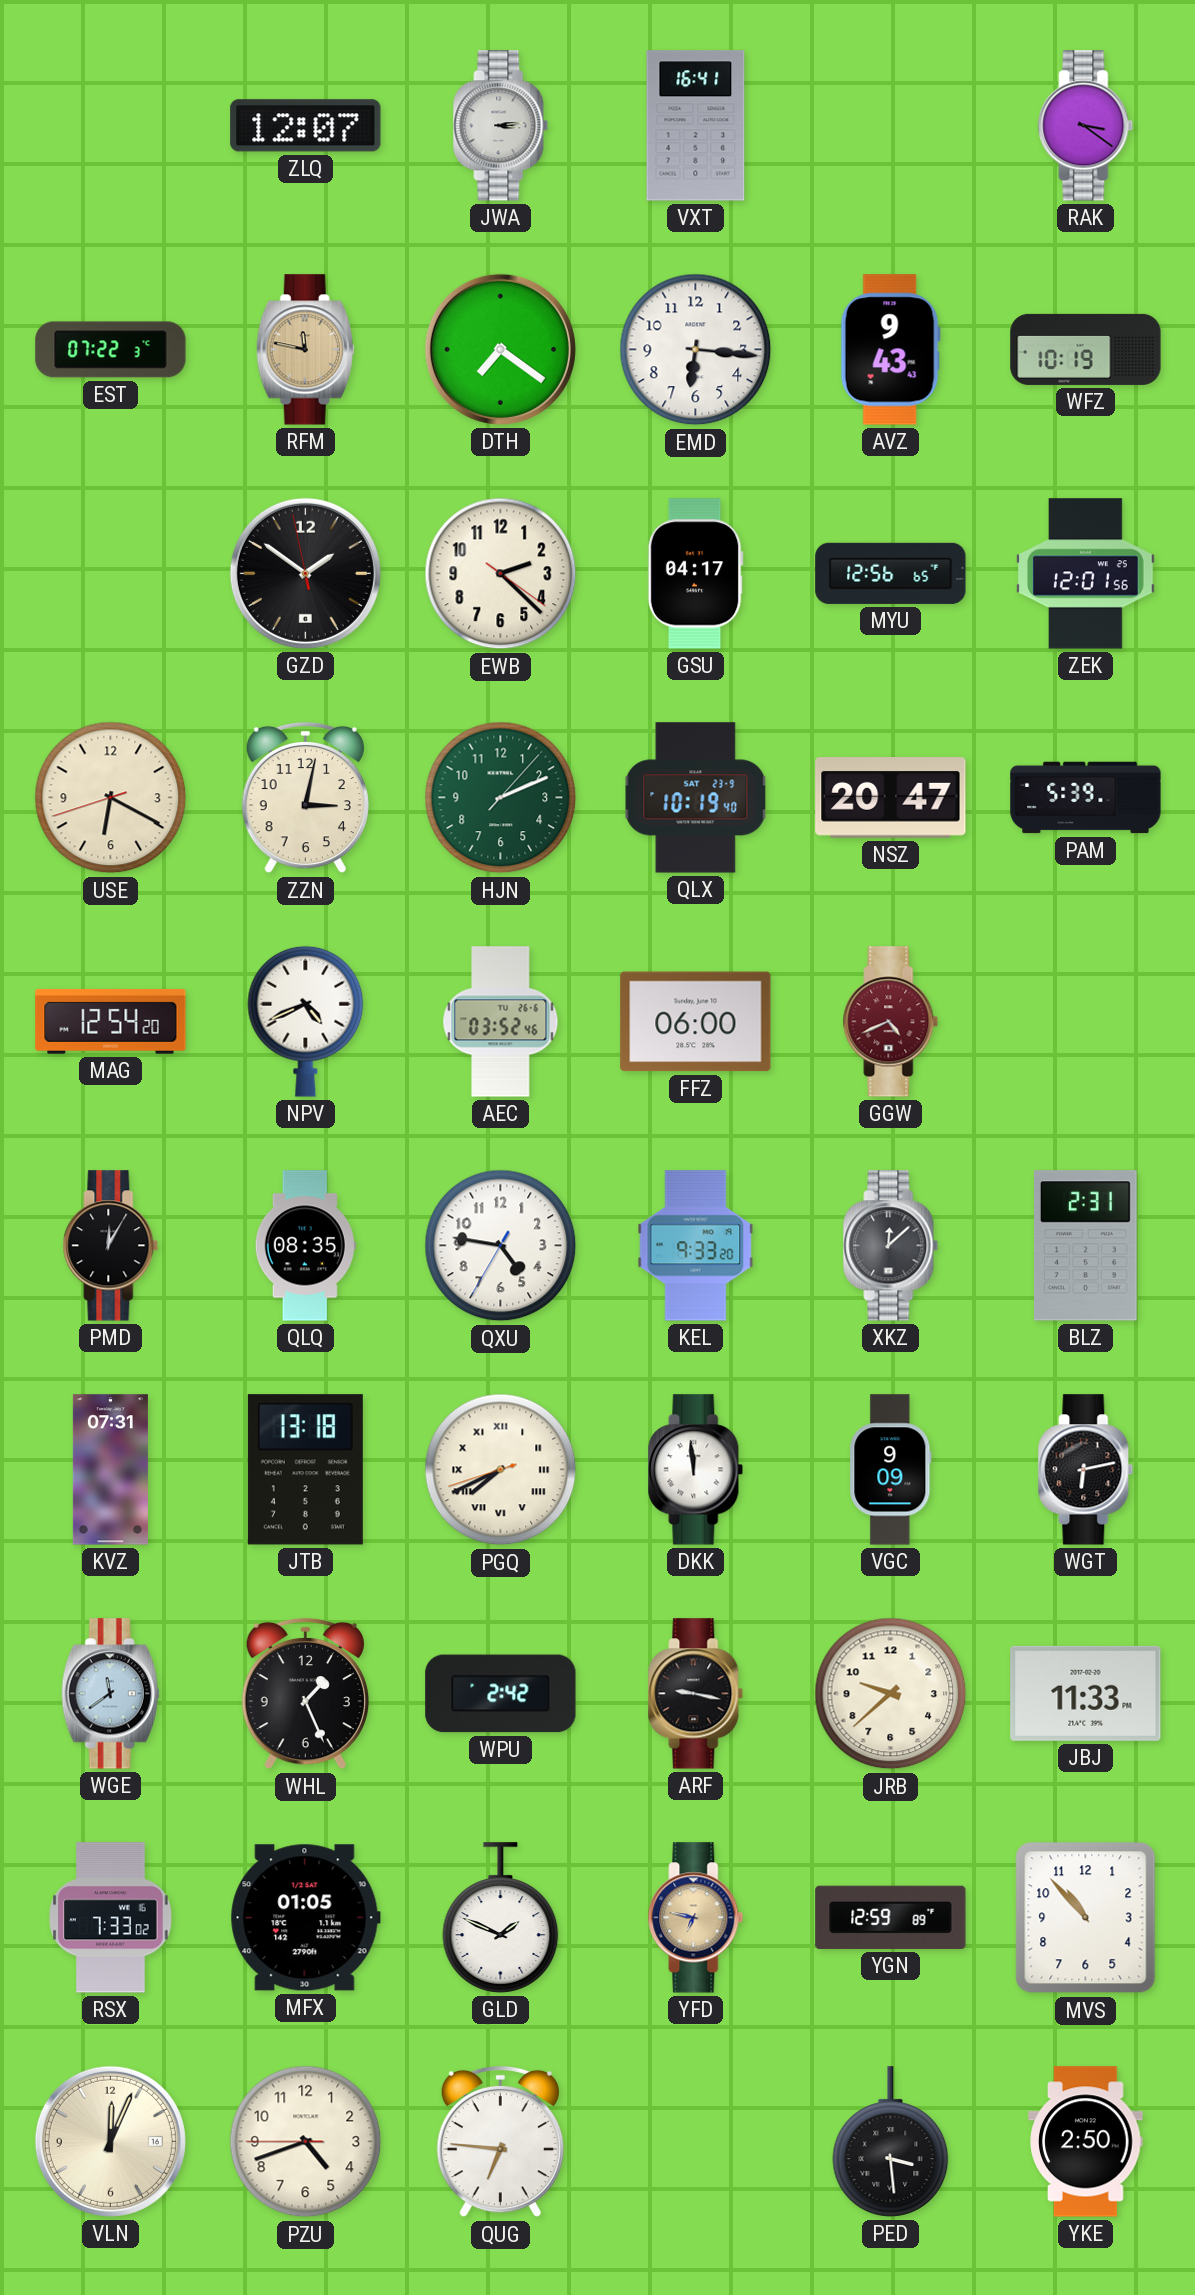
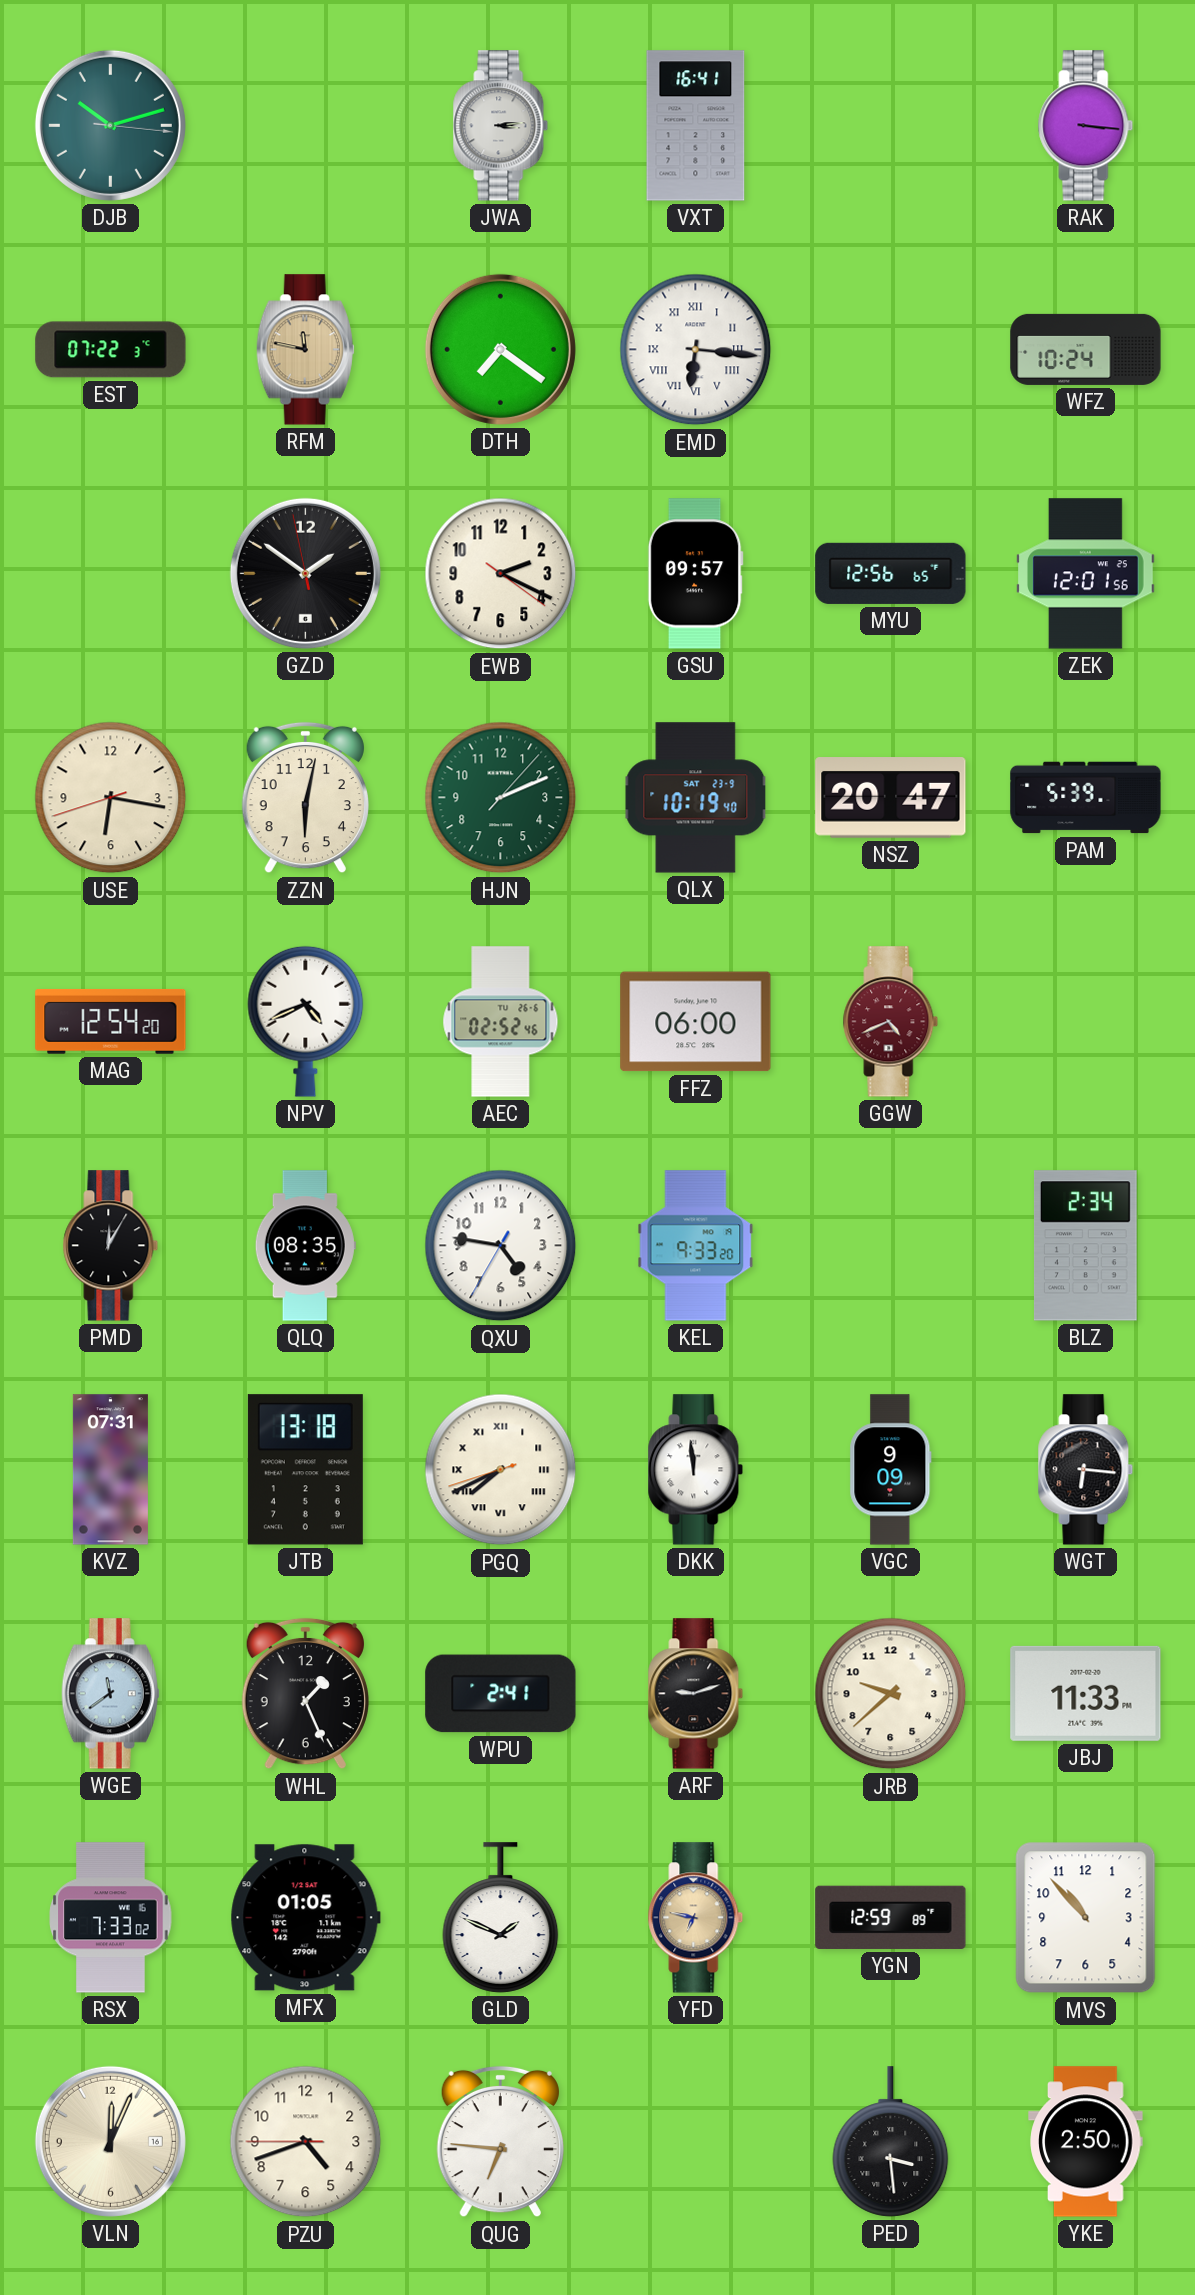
DJB: none -> 10:12 (110, 125)
ZLQ: 12:07 -> none (306, 126)
RAK: 3:21 -> 3:16 (1086, 126)
EMD numerals: Arabic -> Roman (696, 350)
AVZ: 9:43 -> none (890, 350)
WFZ: 10:19 -> 10:24 (1086, 349)
EWB: 2:22 -> 2:19 (501, 574)
GSU: 04:17 -> 09:57 (695, 574)
USE: 6:19 -> 6:16 (111, 798)
ZZN: 3:02 -> 6:02 (305, 798)
AEC: 03:52 -> 02:52 (501, 1022)
XKZ: 12:08 -> none (891, 1246)
BLZ: 2:31 -> 2:34 (1085, 1246)
WGT: 6:13 -> 6:16 (1086, 1470)
WPU: 2:42 -> 2:41 (501, 1694)
ARF: 9:17 -> 9:12 (696, 1694)
